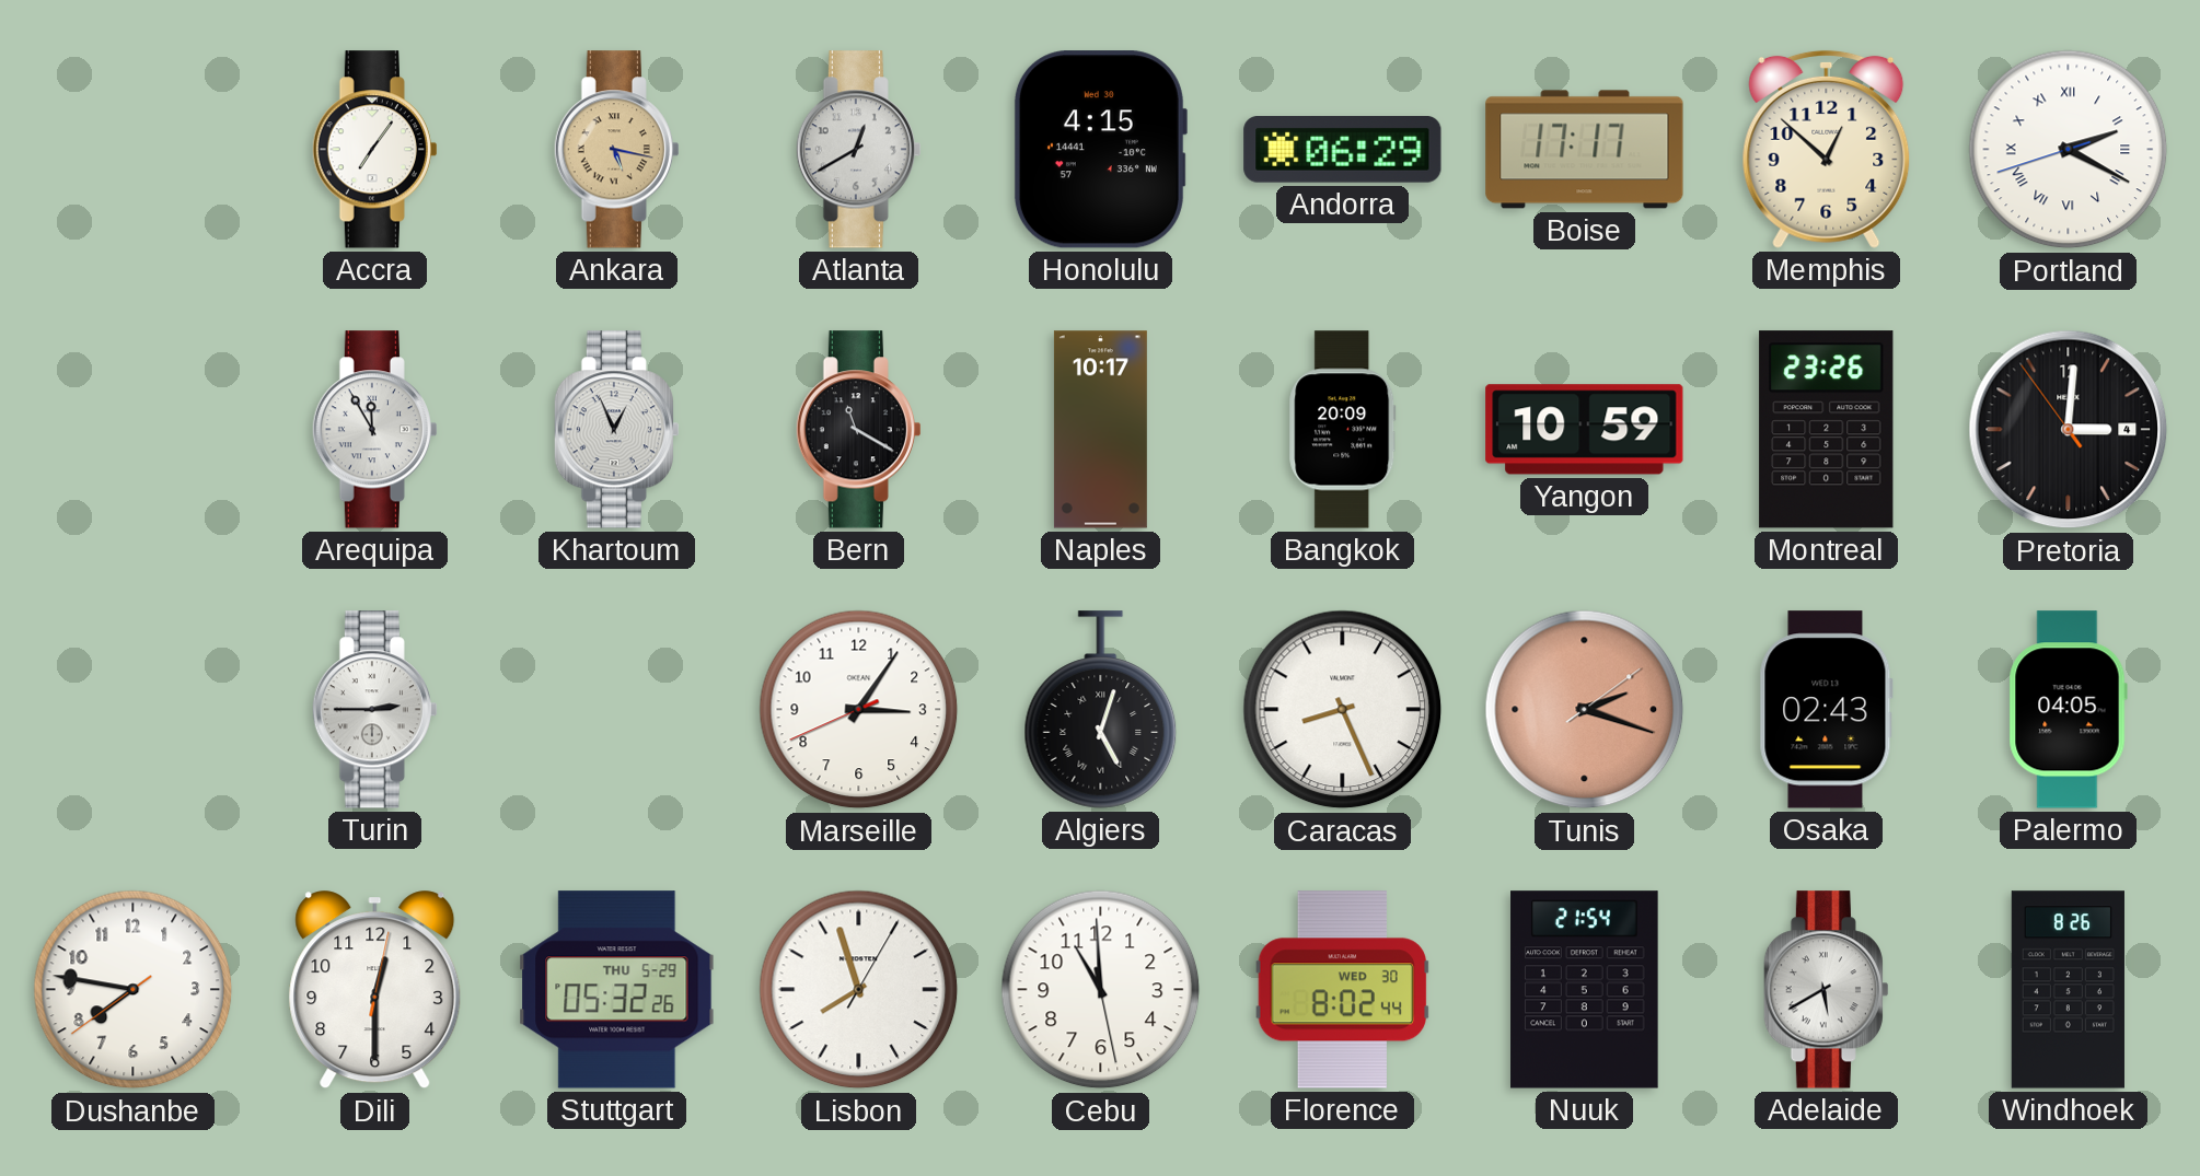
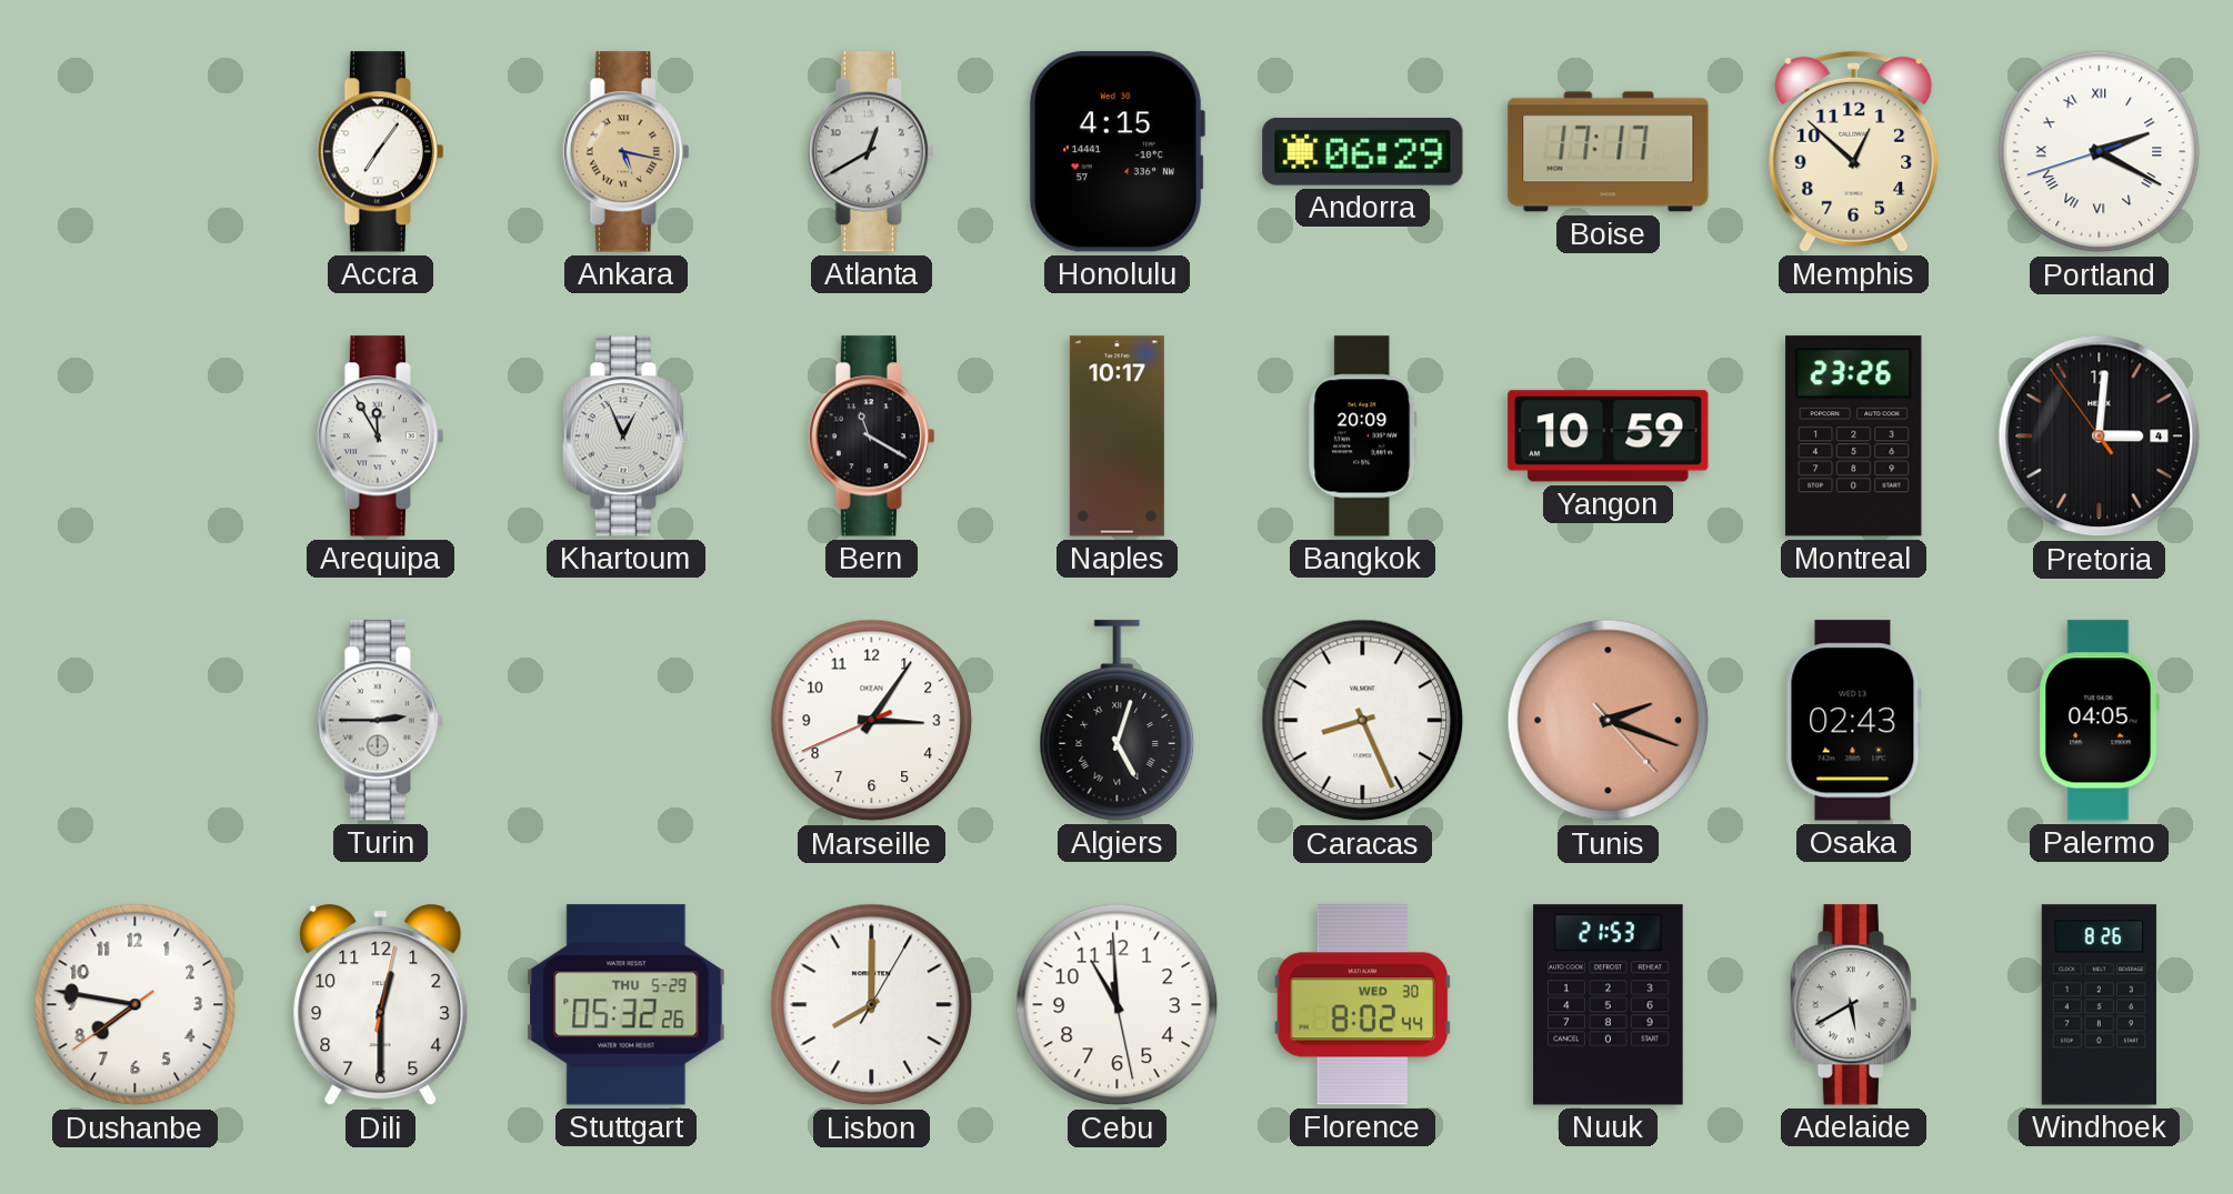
Tunis: 2:18:09 -> 2:18:23 (1609, 721)
Lisbon: 7:57 -> 8:00 (872, 1005)
Nuuk: 21:54 -> 21:53 (1609, 1005)
